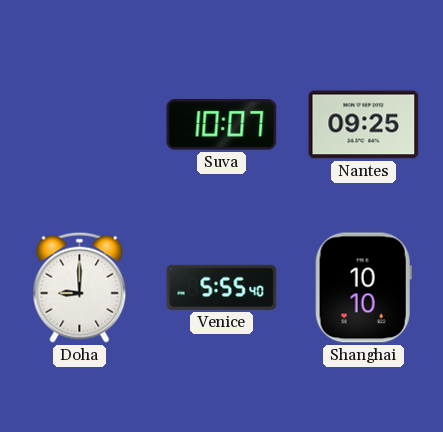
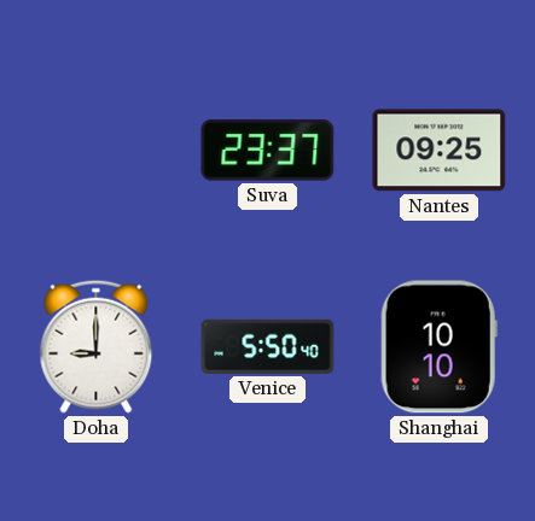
Suva: 10:07 -> 23:37 (268, 151)
Venice: 5:55 -> 5:50 (268, 346)
